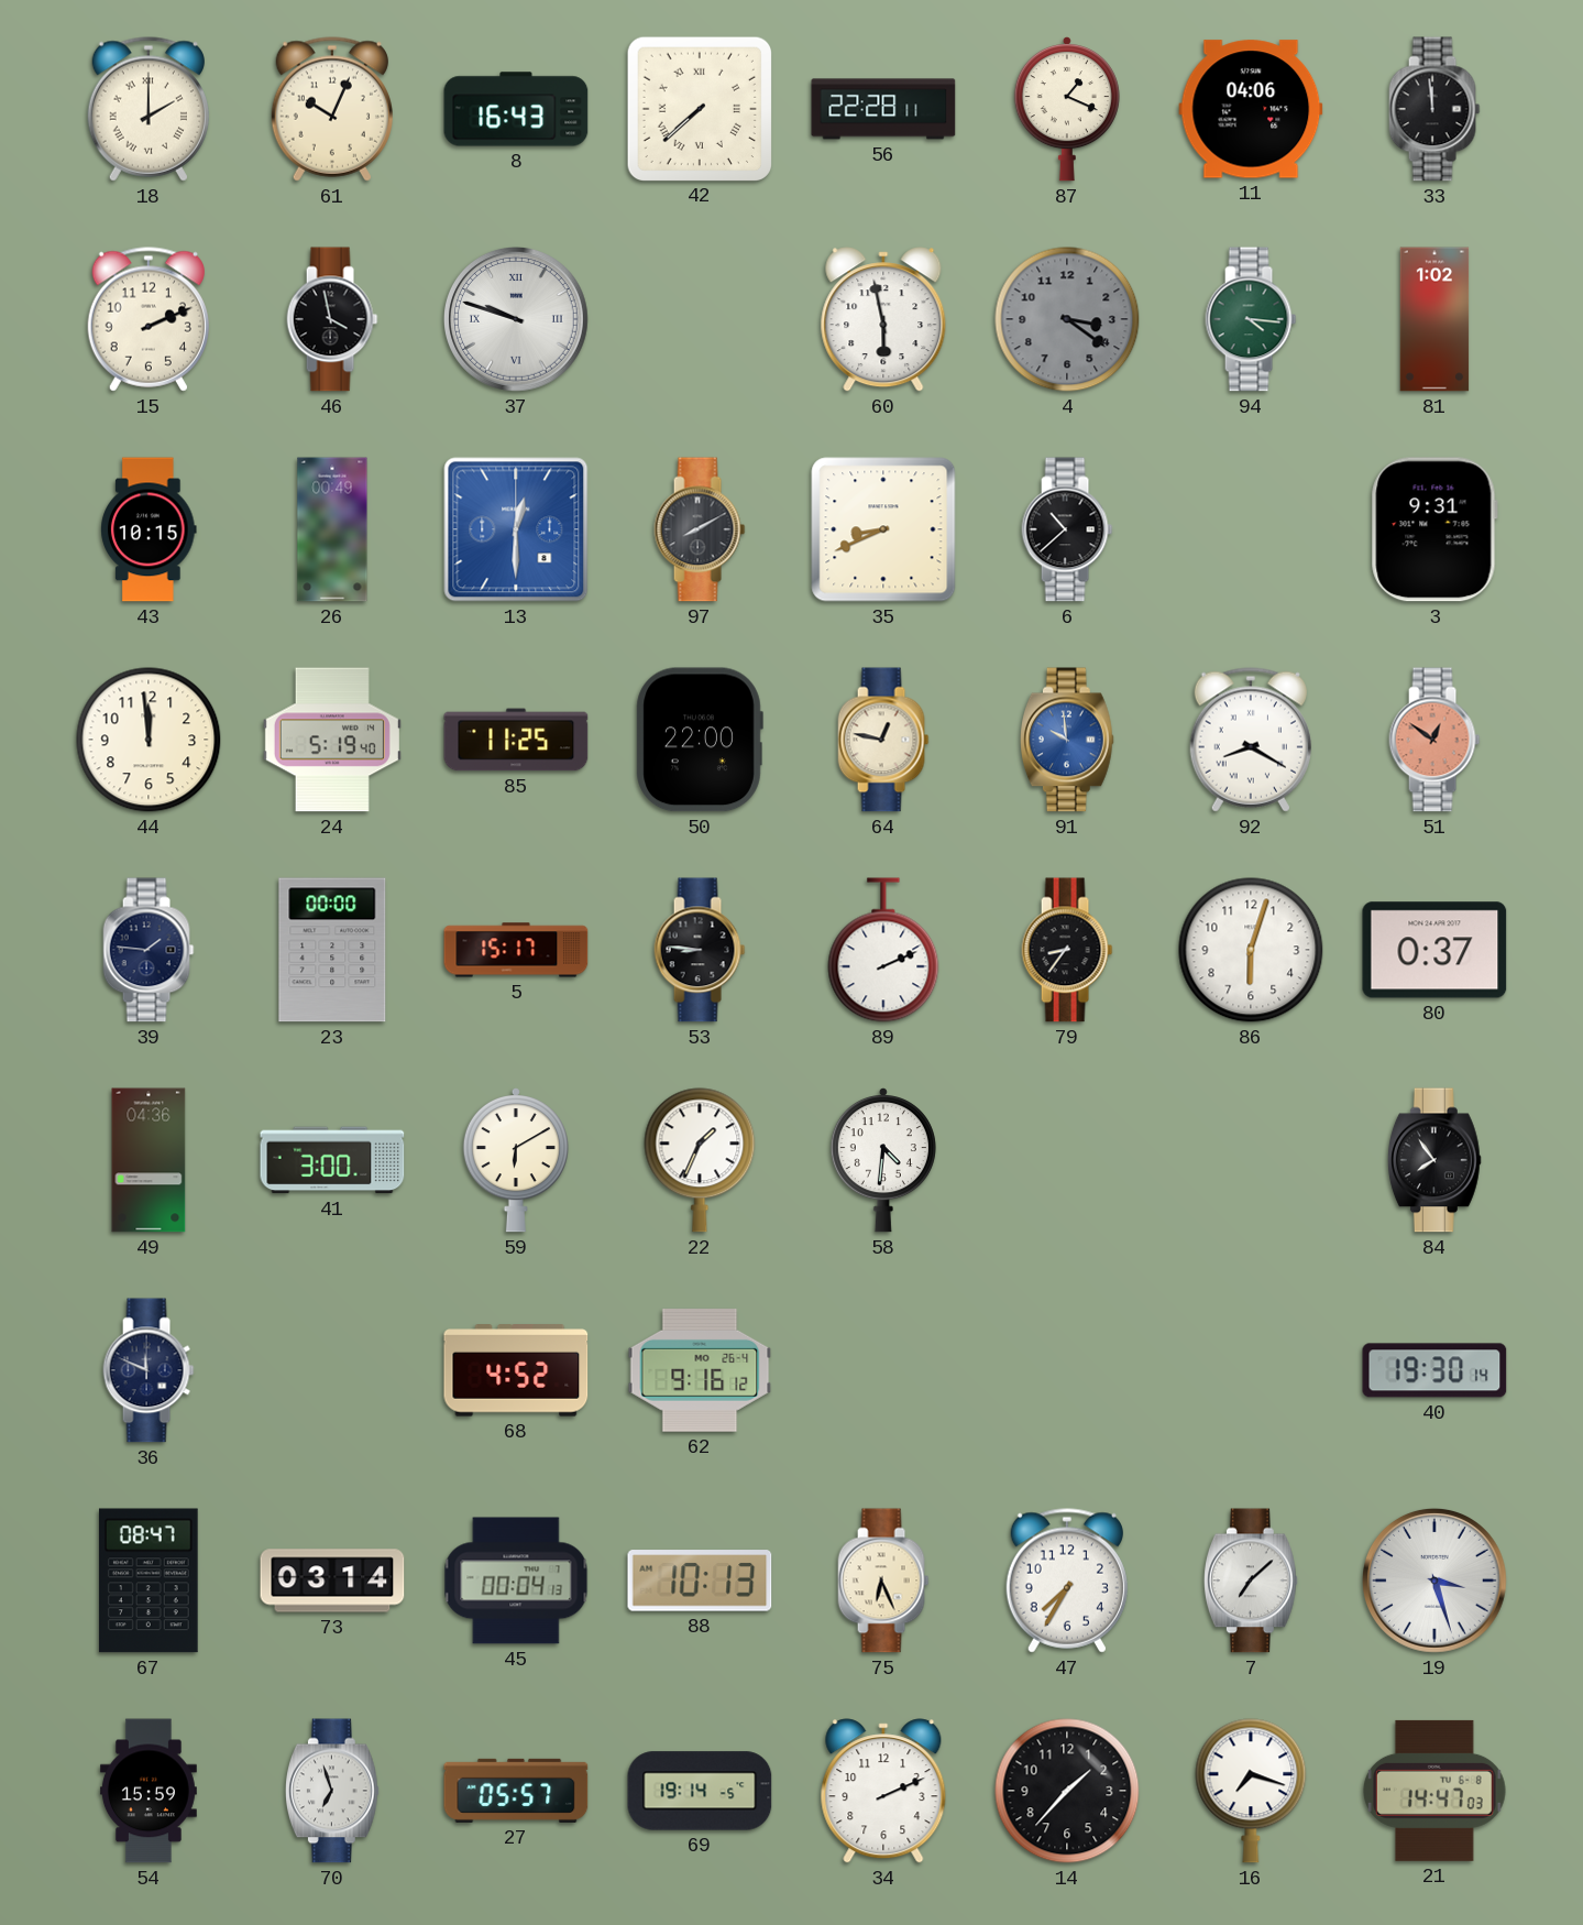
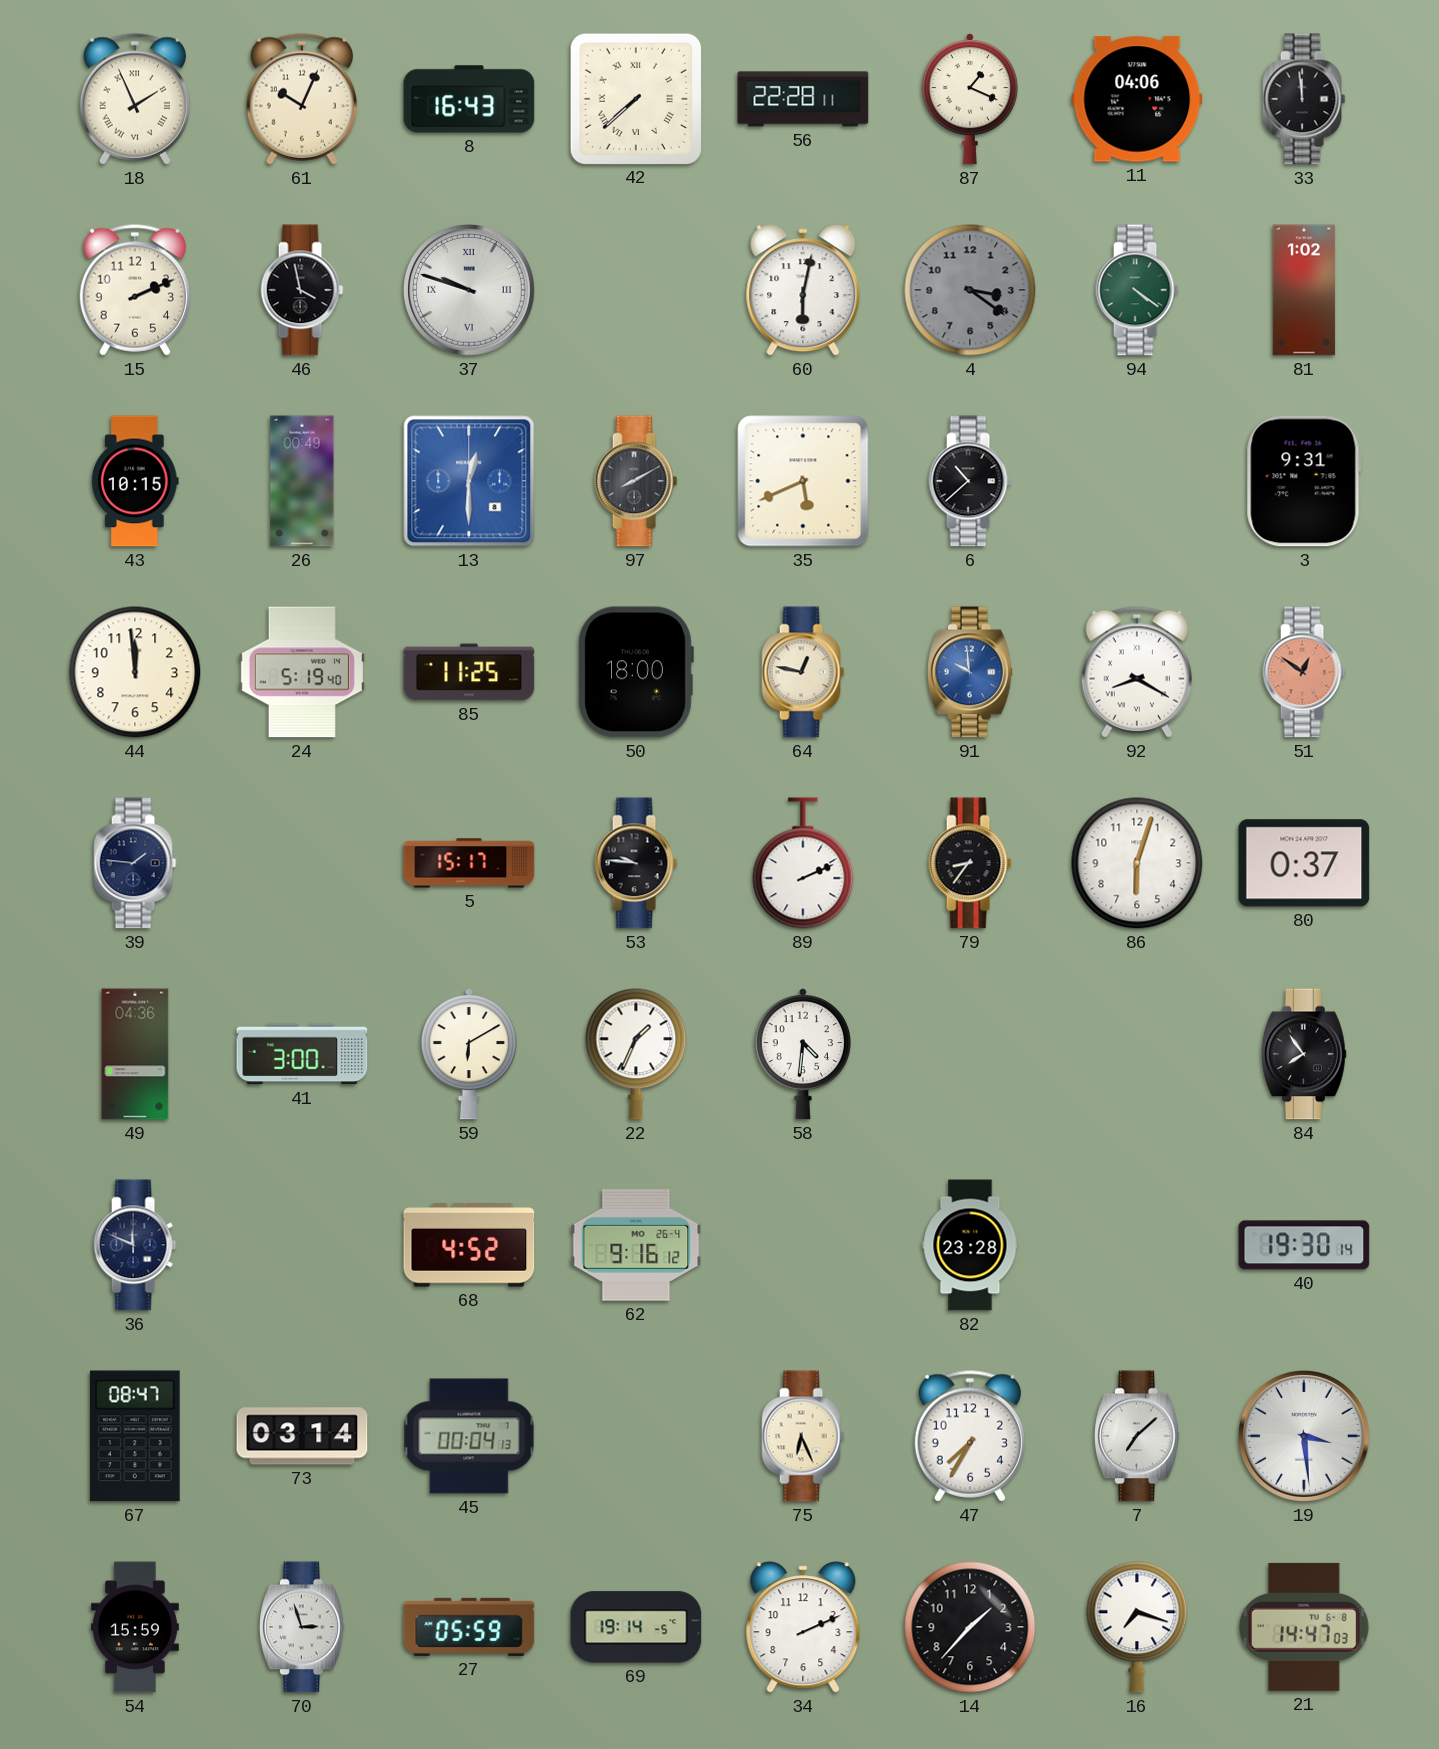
18: 2:00 -> 1:56 (135, 99)
60: 5:58 -> 6:02 (803, 290)
94: 4:16 -> 4:21 (1137, 290)
35: 8:41 -> 5:41 (803, 481)
50: 22:00 -> 18:00 (636, 672)
23: 00:00 -> none (332, 950)
53: 8:46 -> 9:46 (636, 863)
82: none -> 23:28 (970, 1245)
88: 10:13 -> none (700, 1581)
19: 3:27 -> 3:29 (1305, 1437)
70: 6:57 -> 2:57 (302, 1627)
27: 05:57 -> 05:59 (469, 1627)
